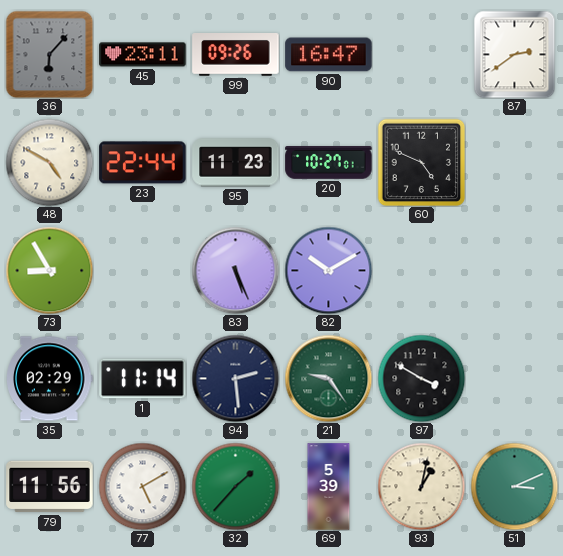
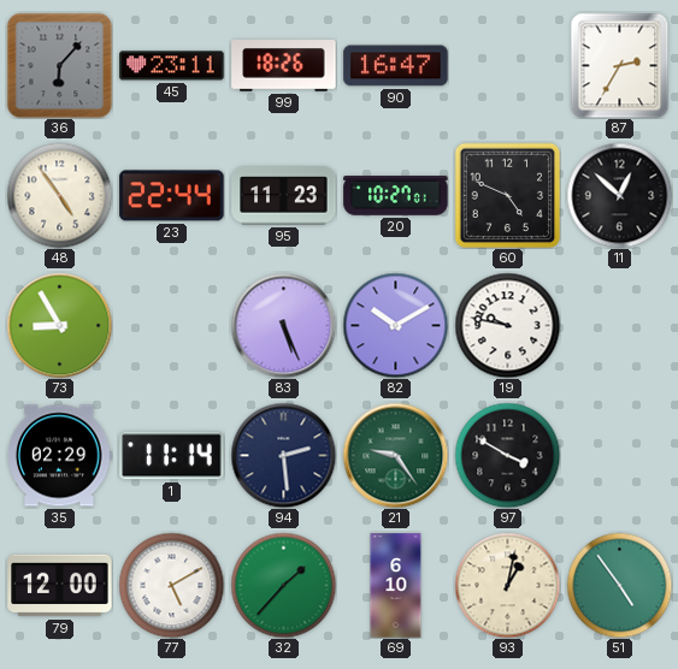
99: 09:26 -> 18:26 (284, 66)
87: 2:39 -> 2:35 (620, 65)
48: 4:50 -> 4:54 (59, 195)
11: none -> 12:52 (619, 195)
19: none -> 9:47 (507, 325)
79: 11:56 -> 12:00 (60, 586)
69: 5:39 -> 6:10 (396, 586)
51: 3:11 -> 4:54 (619, 585)
